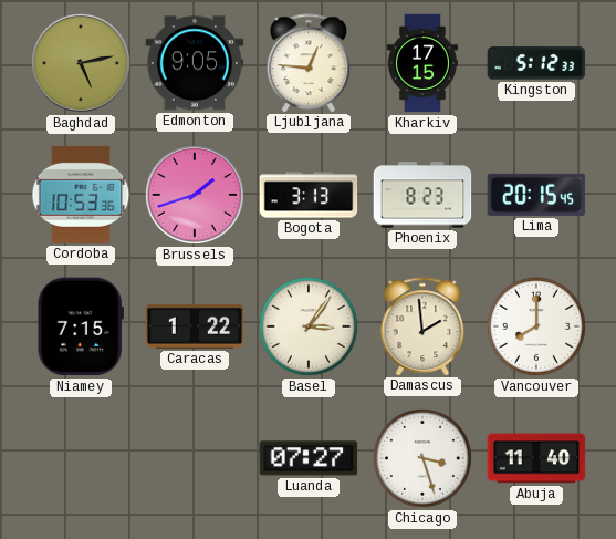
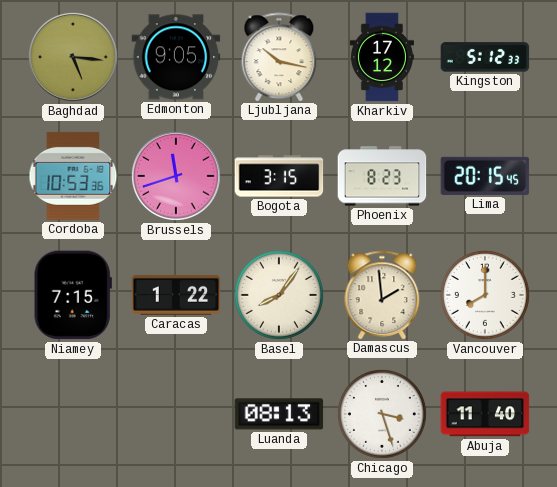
Baghdad: 5:13 -> 5:16 (73, 57)
Ljubljana: 12:46 -> 10:17 (279, 57)
Kharkiv: 17:15 -> 17:12 (382, 57)
Brussels: 1:42 -> 11:42 (176, 176)
Bogota: 3:13 -> 3:15 (279, 176)
Basel: 3:06 -> 8:06 (279, 295)
Luanda: 07:27 -> 08:13 (279, 414)
